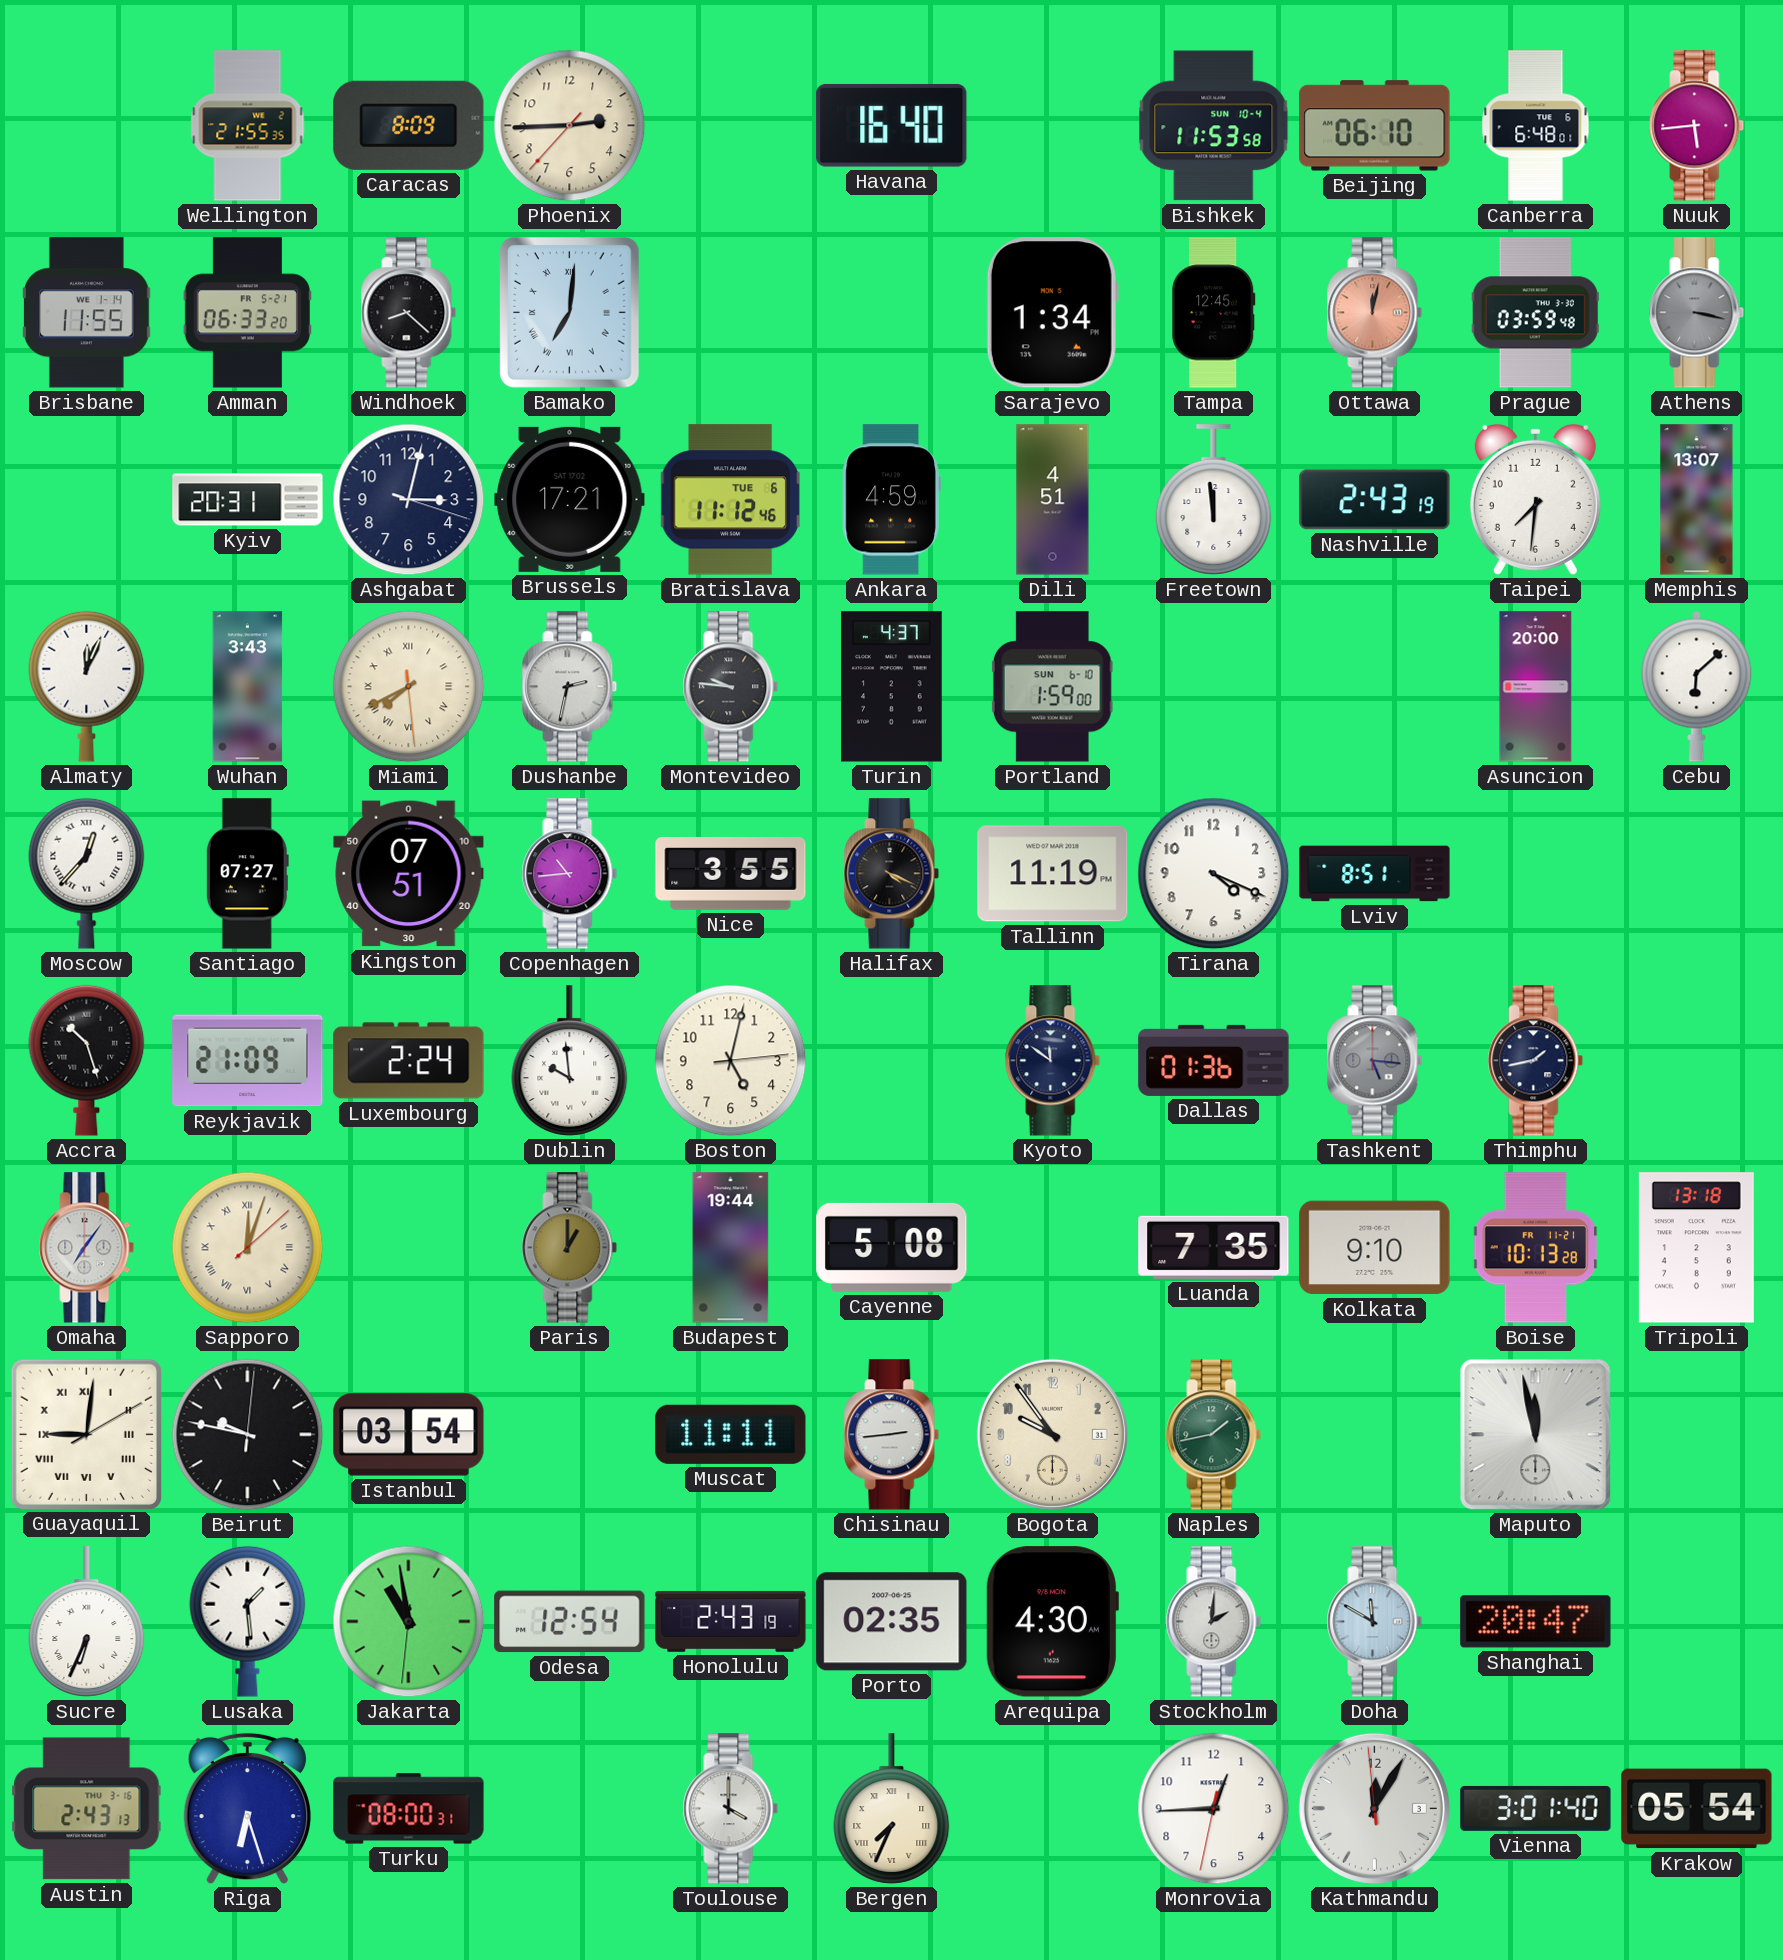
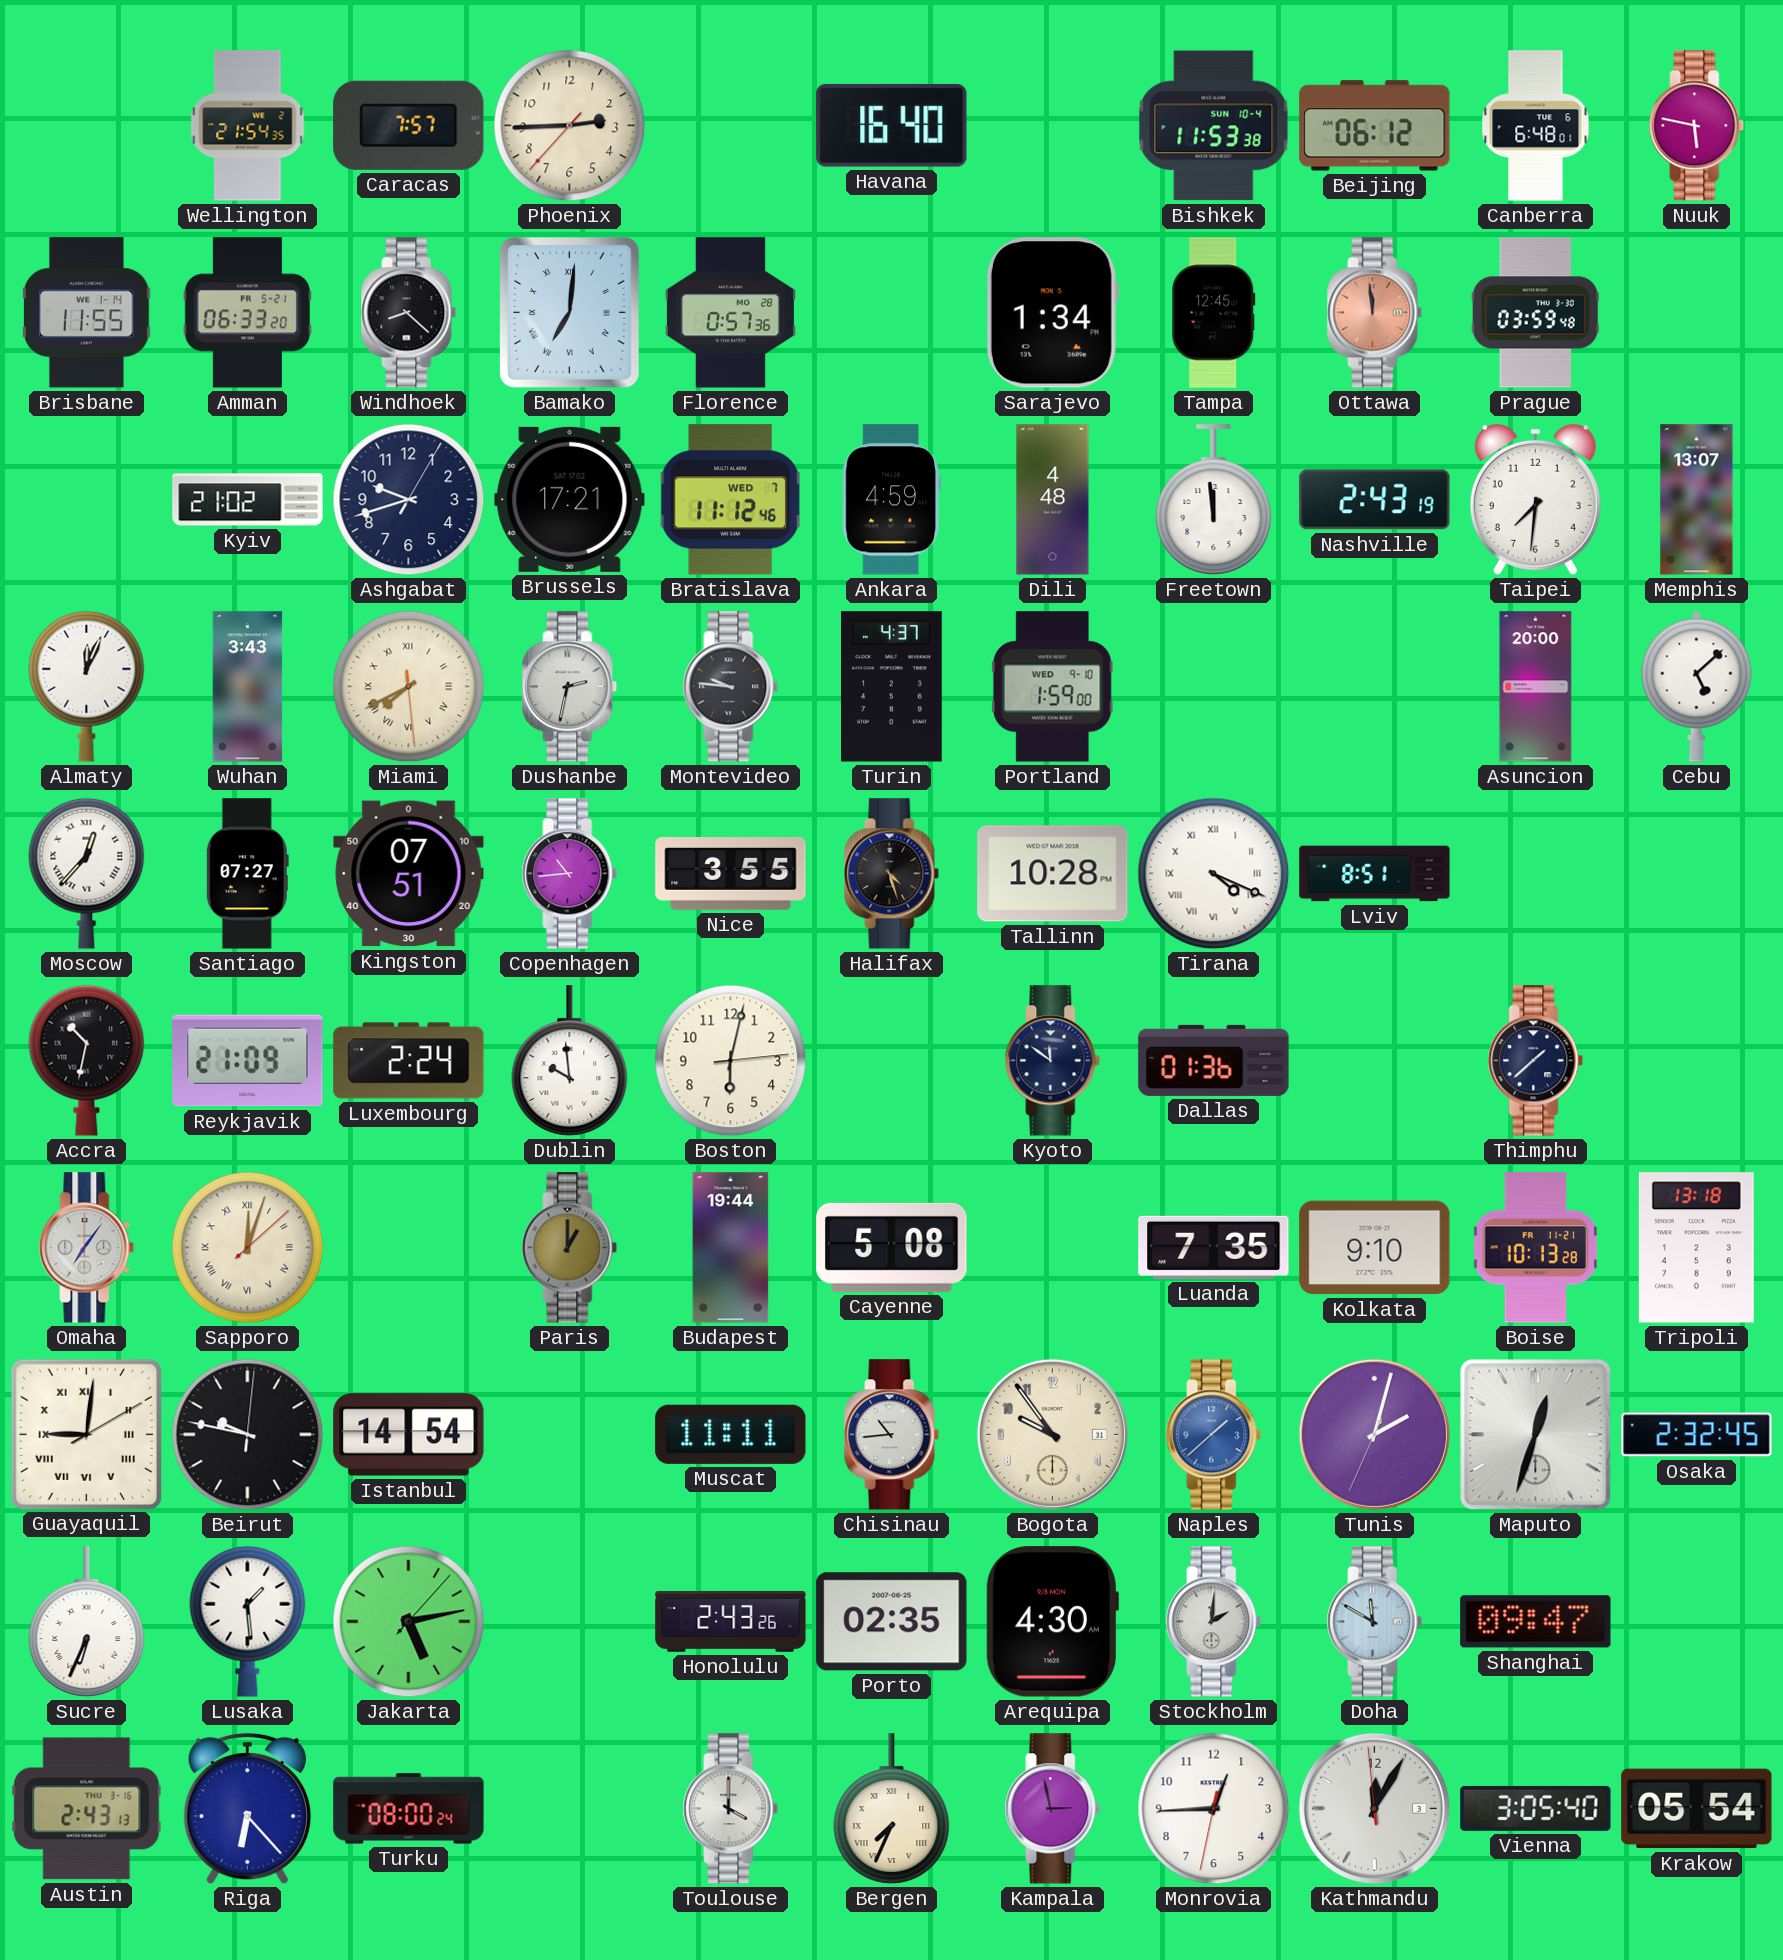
Wellington: 21:55 -> 21:54 (248, 126)
Caracas: 8:09 -> 7:57 (409, 125)
Bishkek: 11:53:58 -> 11:53:38 (1214, 126)
Beijing: 06:10 -> 06:12 (1375, 126)
Nuuk: 5:44 -> 5:47 (1697, 126)
Florence: none -> 0:57 (730, 313)
Ottawa: 12:02 -> 11:59 (1375, 313)
Athens: 3:17 -> none (1697, 313)
Kyiv: 20:31 -> 21:02 (248, 500)
Ashgabat: 3:02 -> 9:42 (409, 500)
Bratislava date: TUE 6 -> WED 7 (730, 500)
Dili: 4:51 -> 4:48 (1053, 500)
Portland date: SUN 6-10 -> WED 9-10 (1052, 687)
Cebu: 6:08 -> 5:08 (1697, 686)
Halifax: 4:19 -> 4:27 (892, 874)
Tallinn: 11:19 -> 10:28 (1053, 874)
Tirana numerals: Arabic -> Roman (1214, 874)
Accra: 10:27 -> 10:32 (87, 1060)
Boston: 5:02 -> 6:02 (731, 1061)
Tashkent: 5:16 -> none (1375, 1061)
Thimphu: 1:43 -> 1:38 (1536, 1061)
Istanbul: 03:54 -> 14:54 (409, 1435)
Chisinau: 2:44 -> 10:44 (892, 1435)
Naples: 1:43 -> 1:38 (1214, 1435)
Naples dial: green -> blue (1214, 1435)
Tunis: none -> 2:02 (1374, 1434)
Maputo: 11:58 -> 12:33 (1536, 1435)
Osaka: none -> 2:32 (1697, 1435)
Jakarta: 10:58 -> 5:13 (409, 1622)
Odesa: 12:54 -> none (570, 1622)
Honolulu: 2:43:19 -> 2:43:26 (731, 1622)
Shanghai: 20:47 -> 09:47 (1536, 1622)
Riga: 6:27 -> 6:23 (247, 1809)
Turku: 08:00:31 -> 08:00:24 (409, 1809)
Kampala: none -> 2:58 (1053, 1809)
Vienna: 3:01 -> 3:05 (1536, 1808)
